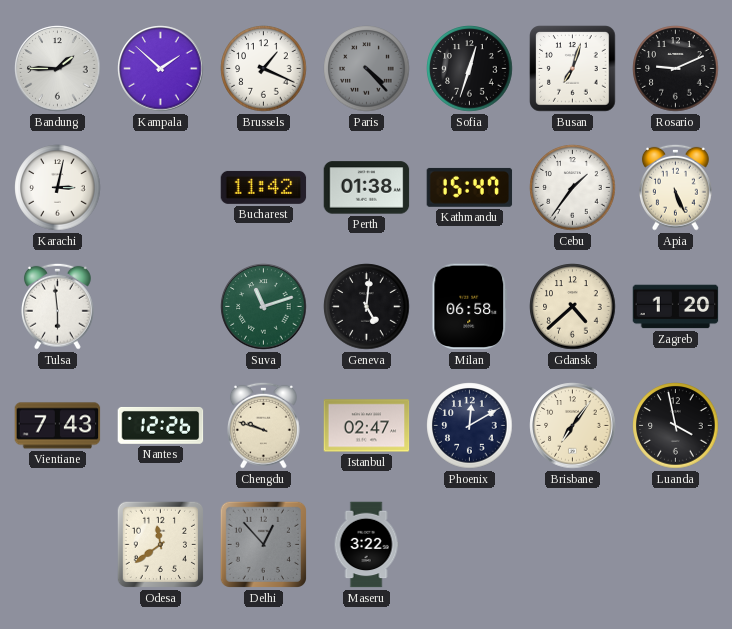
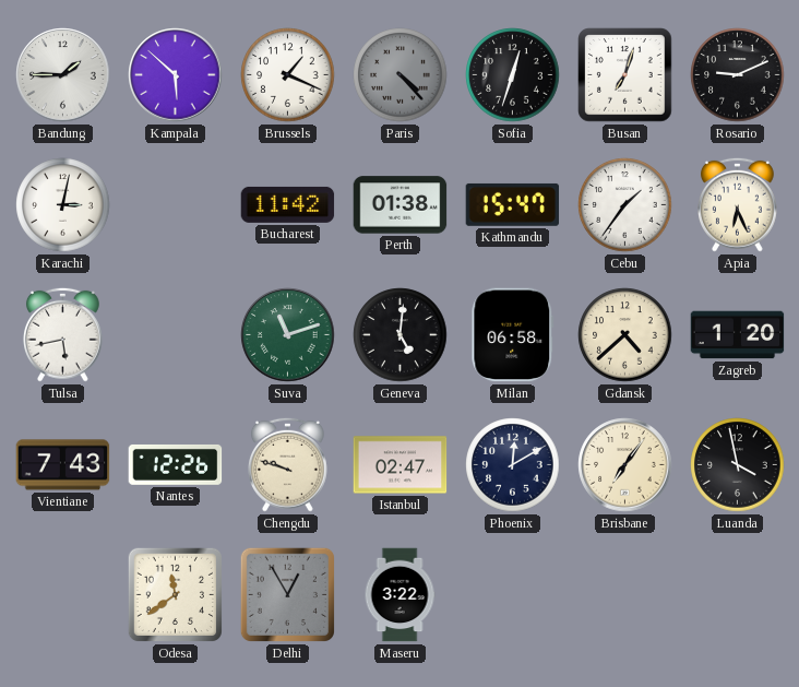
Kampala: 1:52 -> 5:52 (176, 75)
Apia: 5:26 -> 6:26 (738, 204)
Tulsa: 5:59 -> 5:43 (63, 334)
Delhi: 12:53 -> 12:55 (287, 594)
